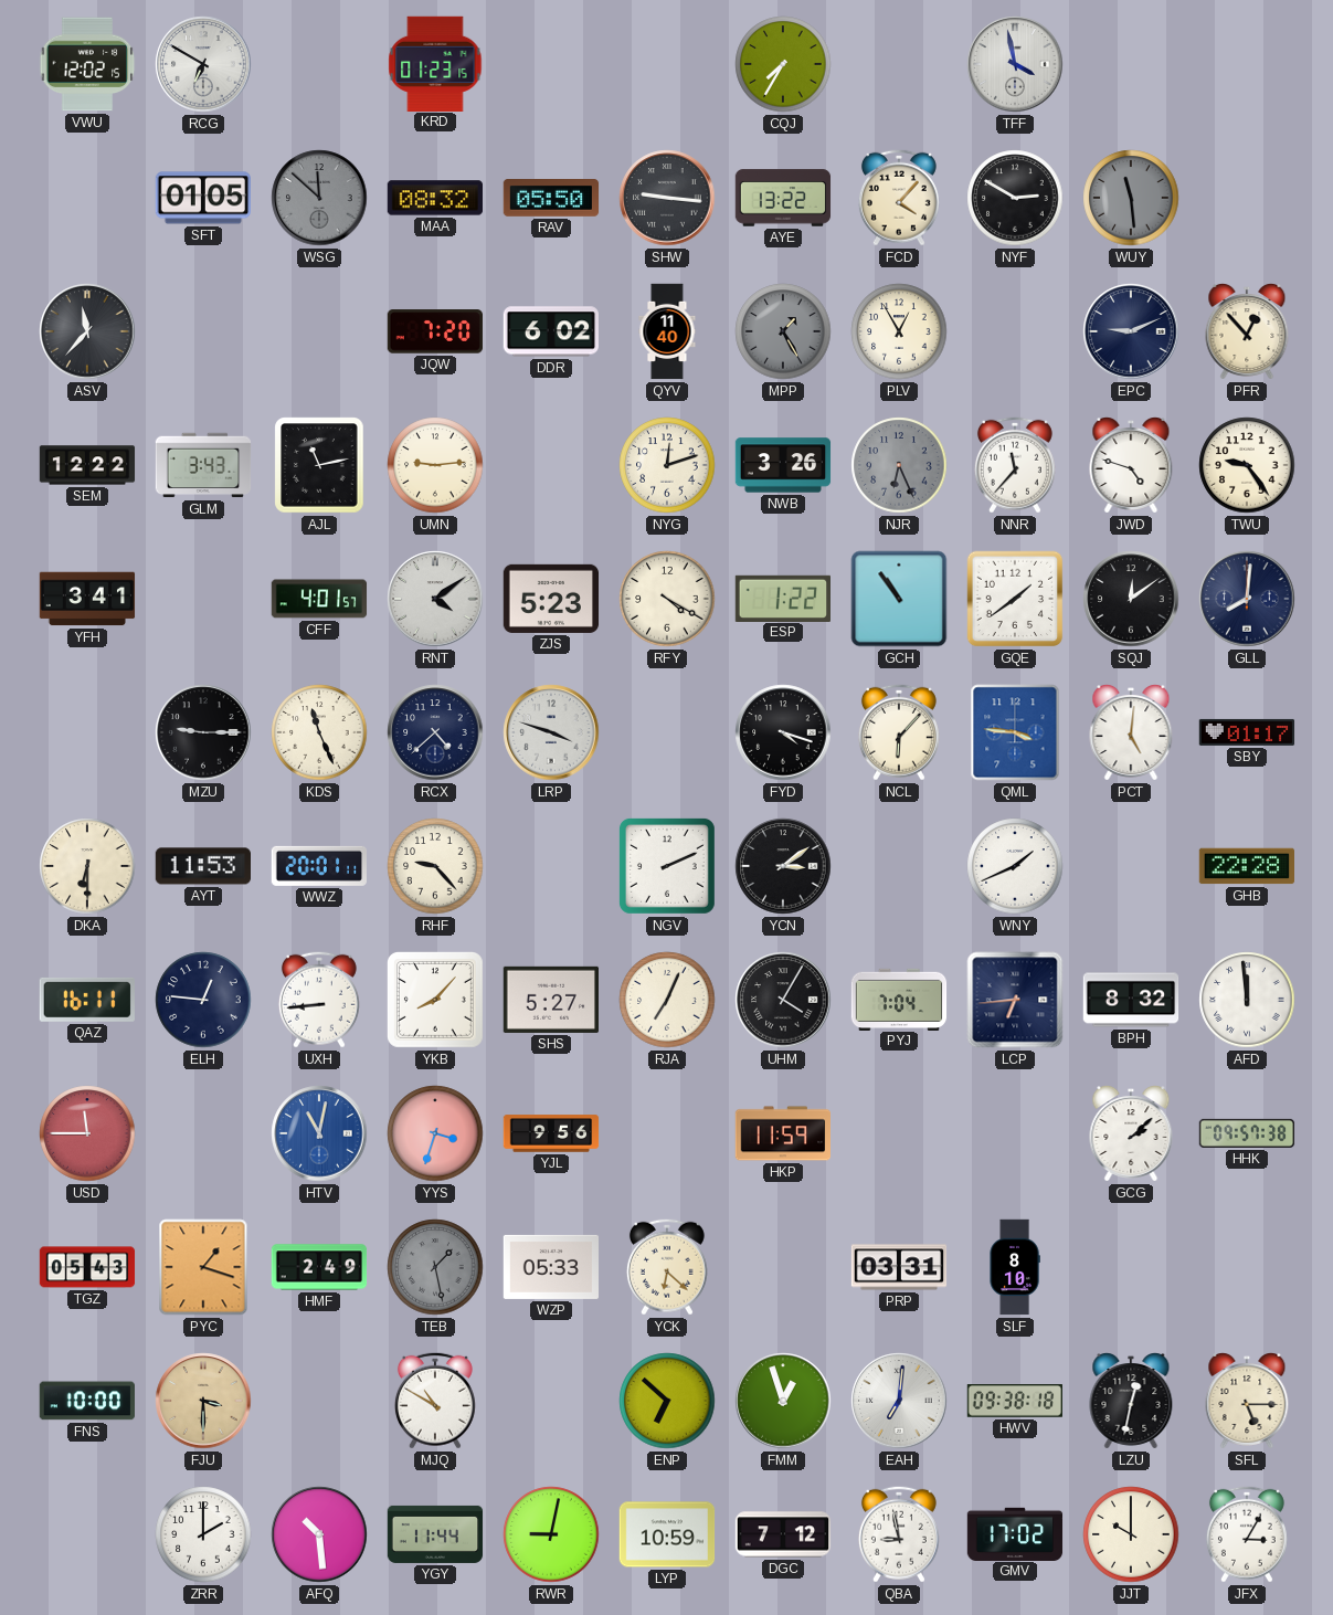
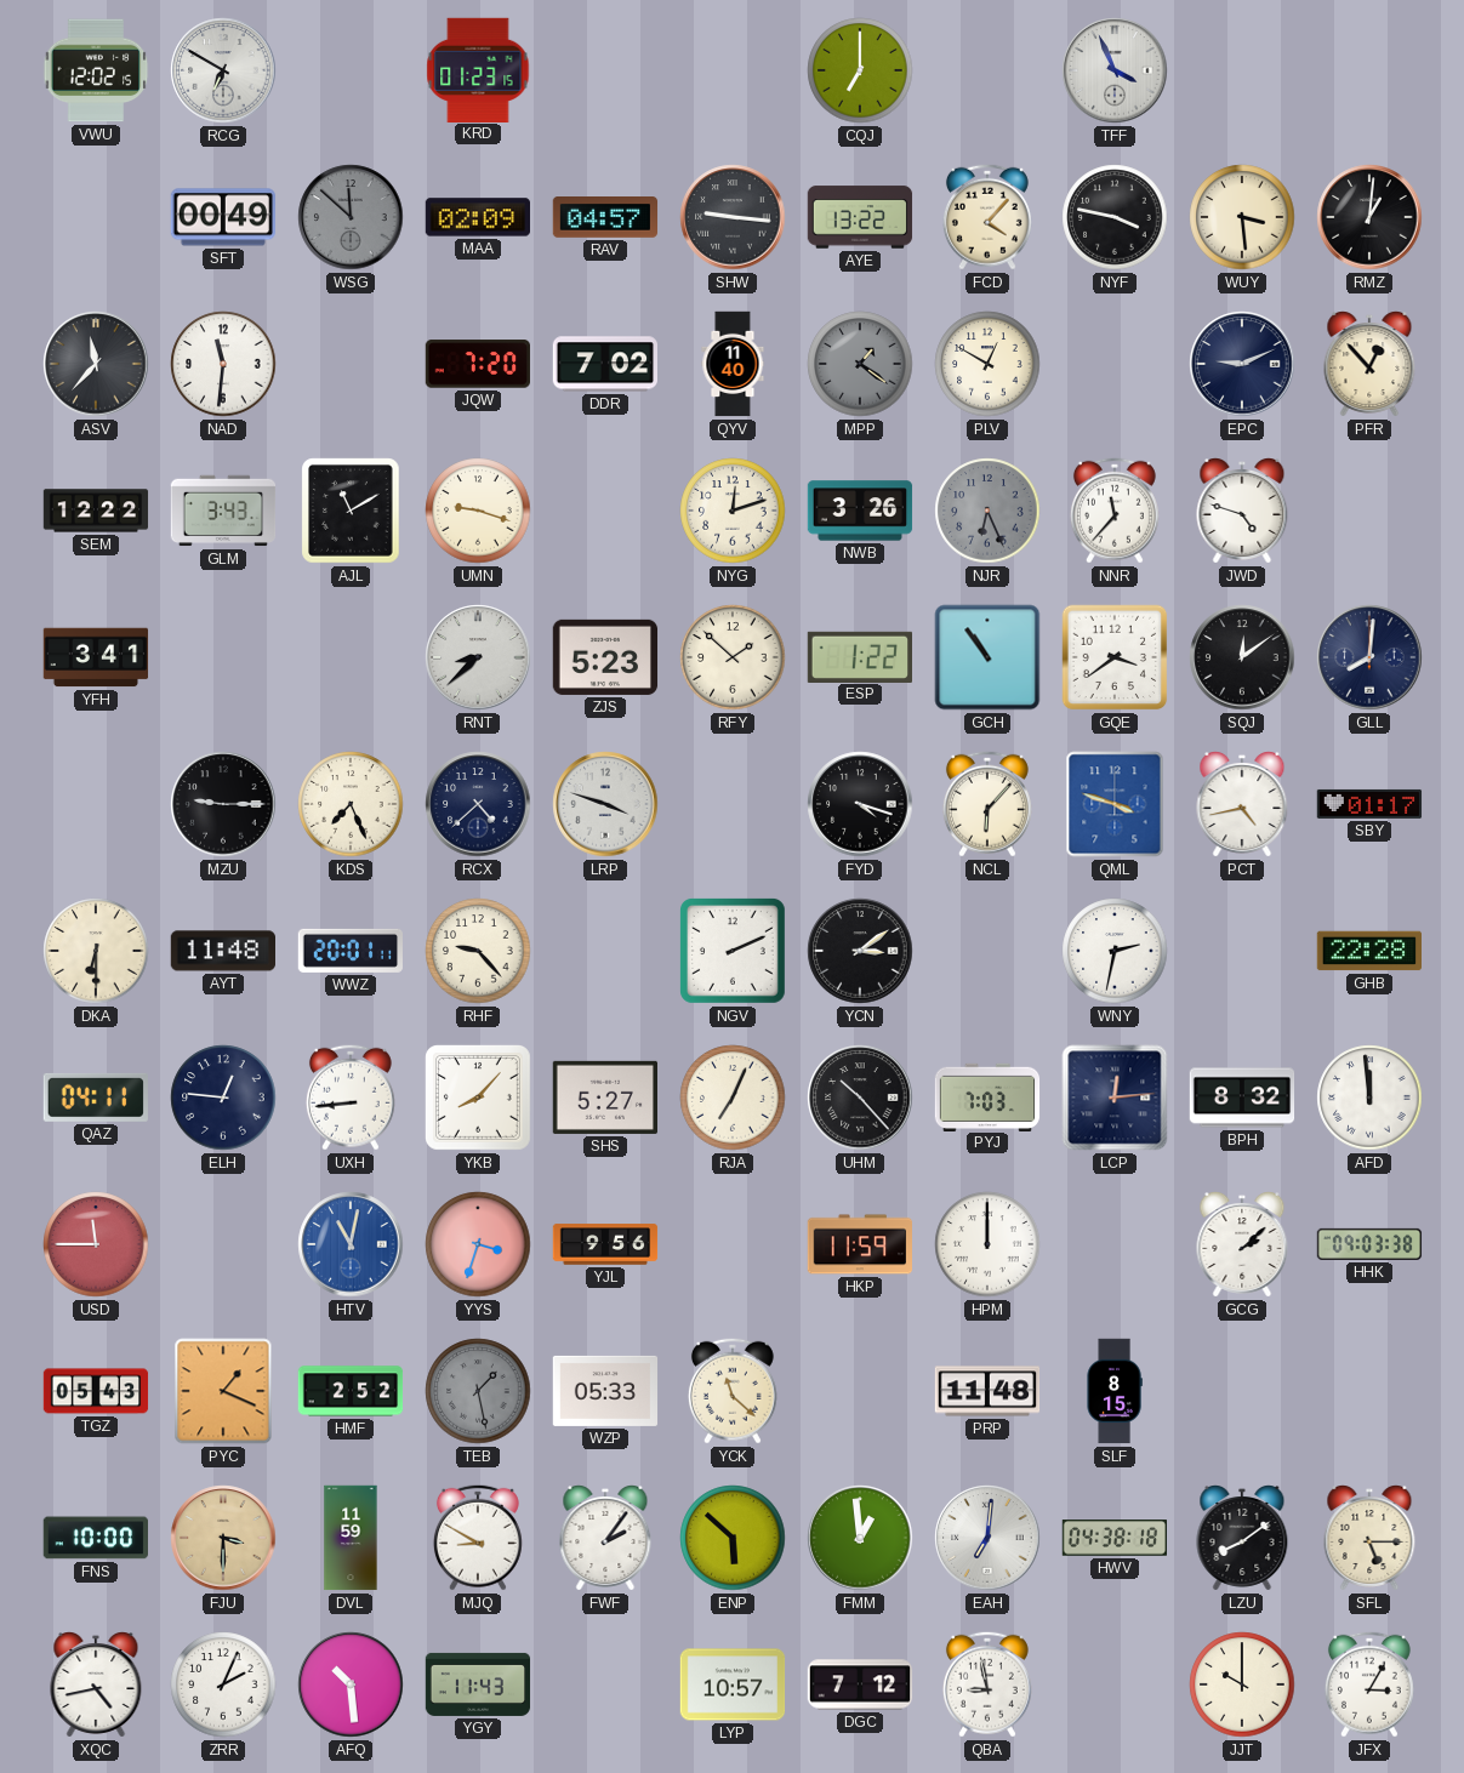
CQJ: 7:35 -> 7:00 (860, 70)
TFF: 3:58 -> 3:56 (1115, 70)
SFT: 01:05 -> 00:49 (222, 217)
MAA: 08:32 -> 02:09 (478, 217)
RAV: 05:50 -> 04:57 (605, 218)
NYF: 2:50 -> 3:47 (1115, 217)
WUY: 11:29 -> 3:29 (1242, 217)
WUY dial: grey -> cream (1242, 217)
RMZ: none -> 1:01 (1369, 217)
NAD: none -> 11:31 (223, 364)
DDR: 6:02 -> 7:02 (604, 364)
MPP: 1:25 -> 1:21 (860, 364)
PLV: 12:55 -> 12:50 (987, 364)
AJL: 11:13 -> 11:10 (351, 511)
UMN: 9:14 -> 9:18 (478, 511)
TWU: 9:24 -> none (1247, 465)
CFF: 4:01 -> none (319, 599)
RNT: 4:09 -> 8:38 (478, 657)
RFY: 4:20 -> 1:52 (733, 657)
GQE: 1:39 -> 3:39 (1115, 657)
KDS: 11:26 -> 7:26 (351, 804)
QML: 3:46 -> 3:48 (1115, 804)
PCT: 5:01 -> 4:43 (1242, 805)
AYT: 11:53 -> 11:48 (222, 951)
WNY: 1:41 -> 2:32 (1115, 951)
QAZ: 16:11 -> 04:11 (96, 1098)
UHM: 4:05 -> 10:23 (860, 1098)
PYJ: 7:04 -> 7:03 (987, 1096)
LCP: 6:44 -> 12:14 (1115, 1098)
HPM: none -> 12:00 (987, 1244)
HHK: 09:57 -> 09:03 (1369, 1244)
PYC: 1:18 -> 1:19 (223, 1391)
HMF: 2:49 -> 2:52 (351, 1391)
YCK: 6:22 -> 11:22 (733, 1391)
PRP: 03:31 -> 11:48 (987, 1391)
SLF: 8:10 -> 8:15 (1115, 1391)
DVL: none -> 11:59 (351, 1538)
MJQ: 10:50 -> 8:50 (478, 1538)
FWF: none -> 2:06 (605, 1539)
ENP: 6:52 -> 5:52 (733, 1538)
FMM: 12:57 -> 12:59 (860, 1538)
HWV: 09:38 -> 04:38 (1113, 1538)
LZU: 12:32 -> 8:09 (1242, 1539)
XQC: none -> 4:43 (96, 1686)
ZRR: 2:00 -> 2:04 (223, 1684)
YGY: 11:44 -> 11:43 (478, 1684)
RWR: 9:02 -> none (551, 1534)
LYP: 10:59 -> 10:57 (733, 1684)
GMV: 17:02 -> none (1015, 1533)
